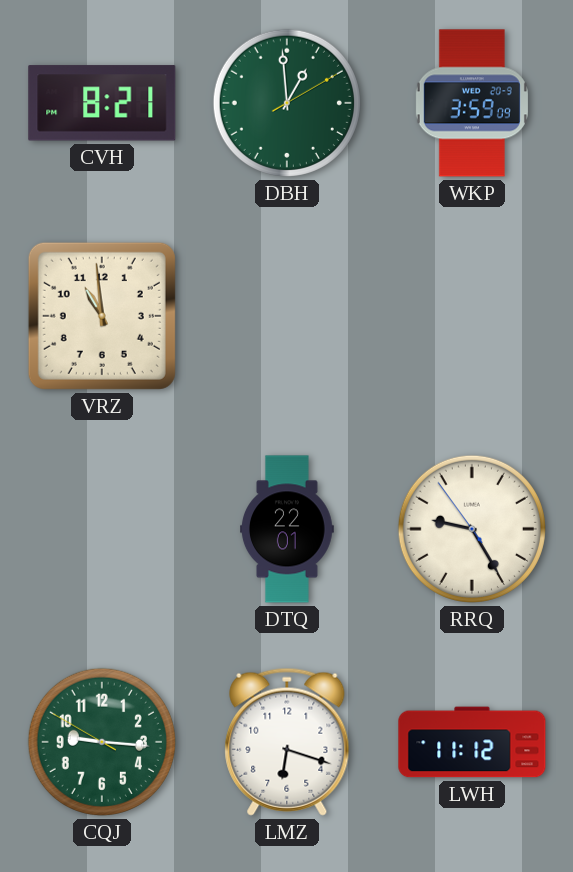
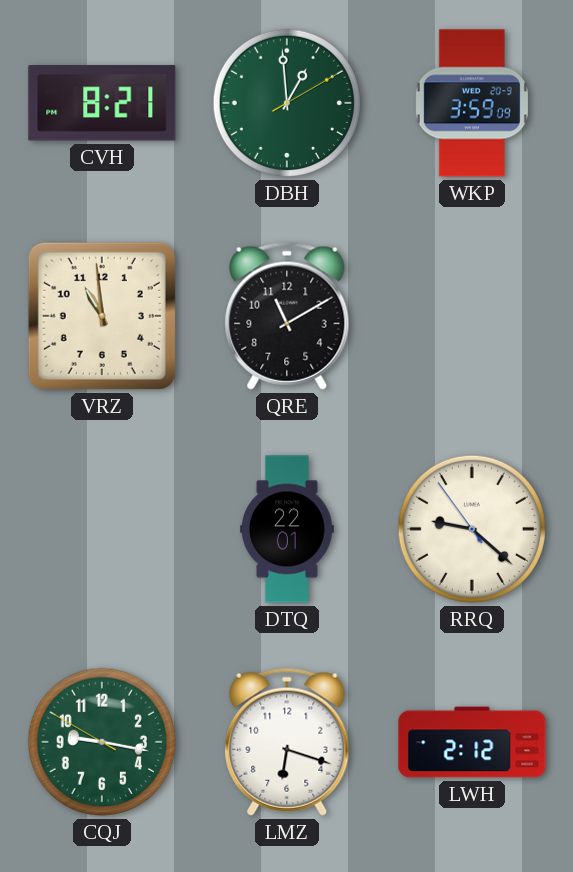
QRE: none -> 11:10 (287, 316)
RRQ: 9:24 -> 9:21 (472, 529)
CQJ: 9:15 -> 9:16 (102, 742)
LWH: 11:12 -> 2:12 (472, 742)
